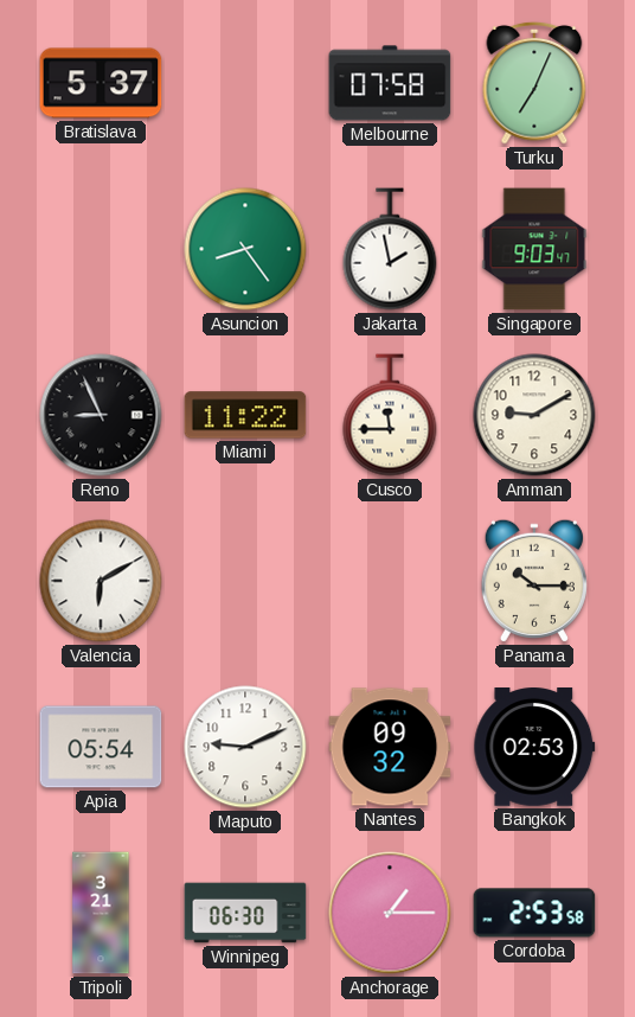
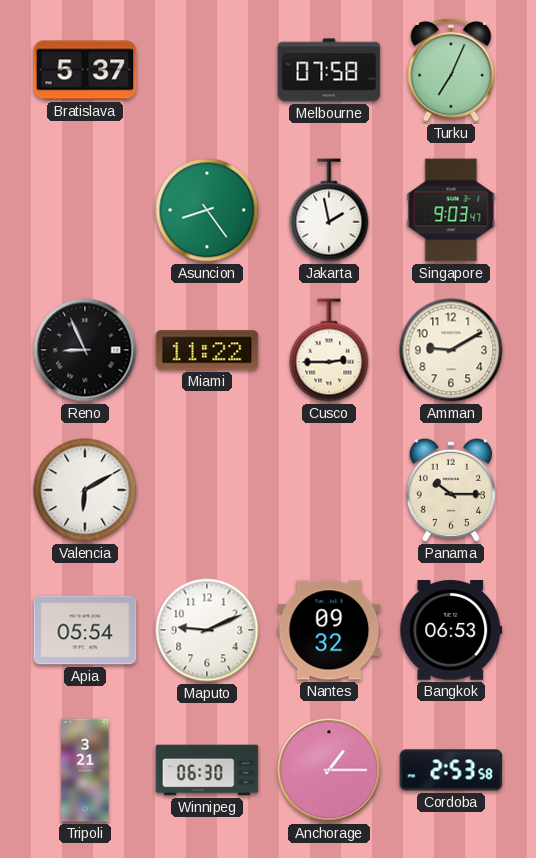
Cusco: 11:45 -> 2:45 (329, 350)
Bangkok: 02:53 -> 06:53 (451, 631)
